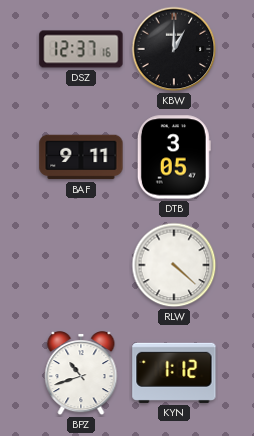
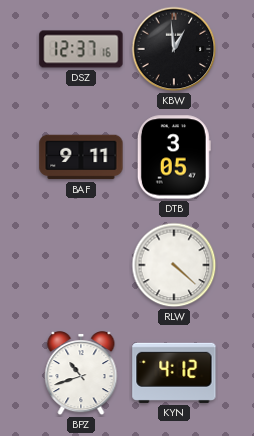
KBW: 1:00 -> 12:59 (174, 49)
KYN: 1:12 -> 4:12 (174, 373)
